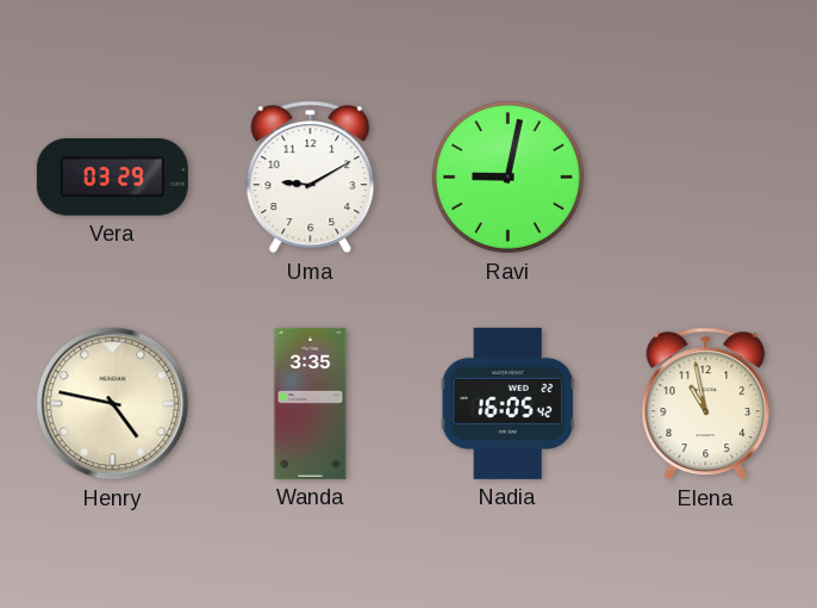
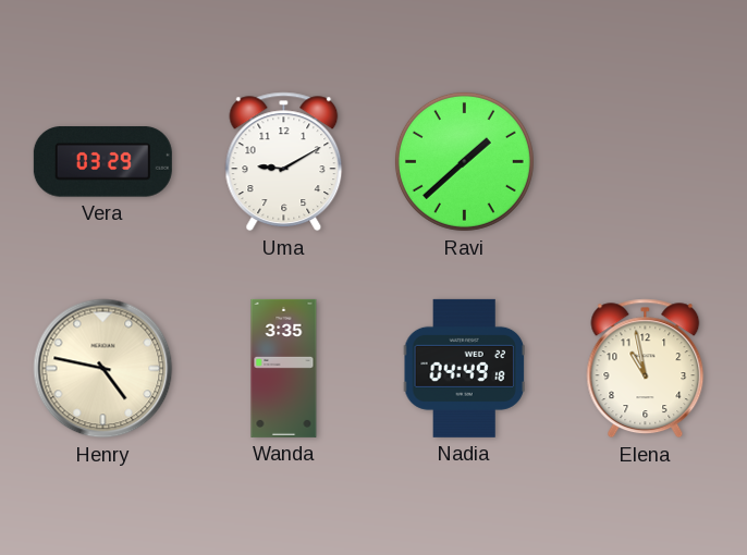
Ravi: 9:02 -> 1:38 (464, 161)
Nadia: 16:05 -> 04:49 (464, 368)
